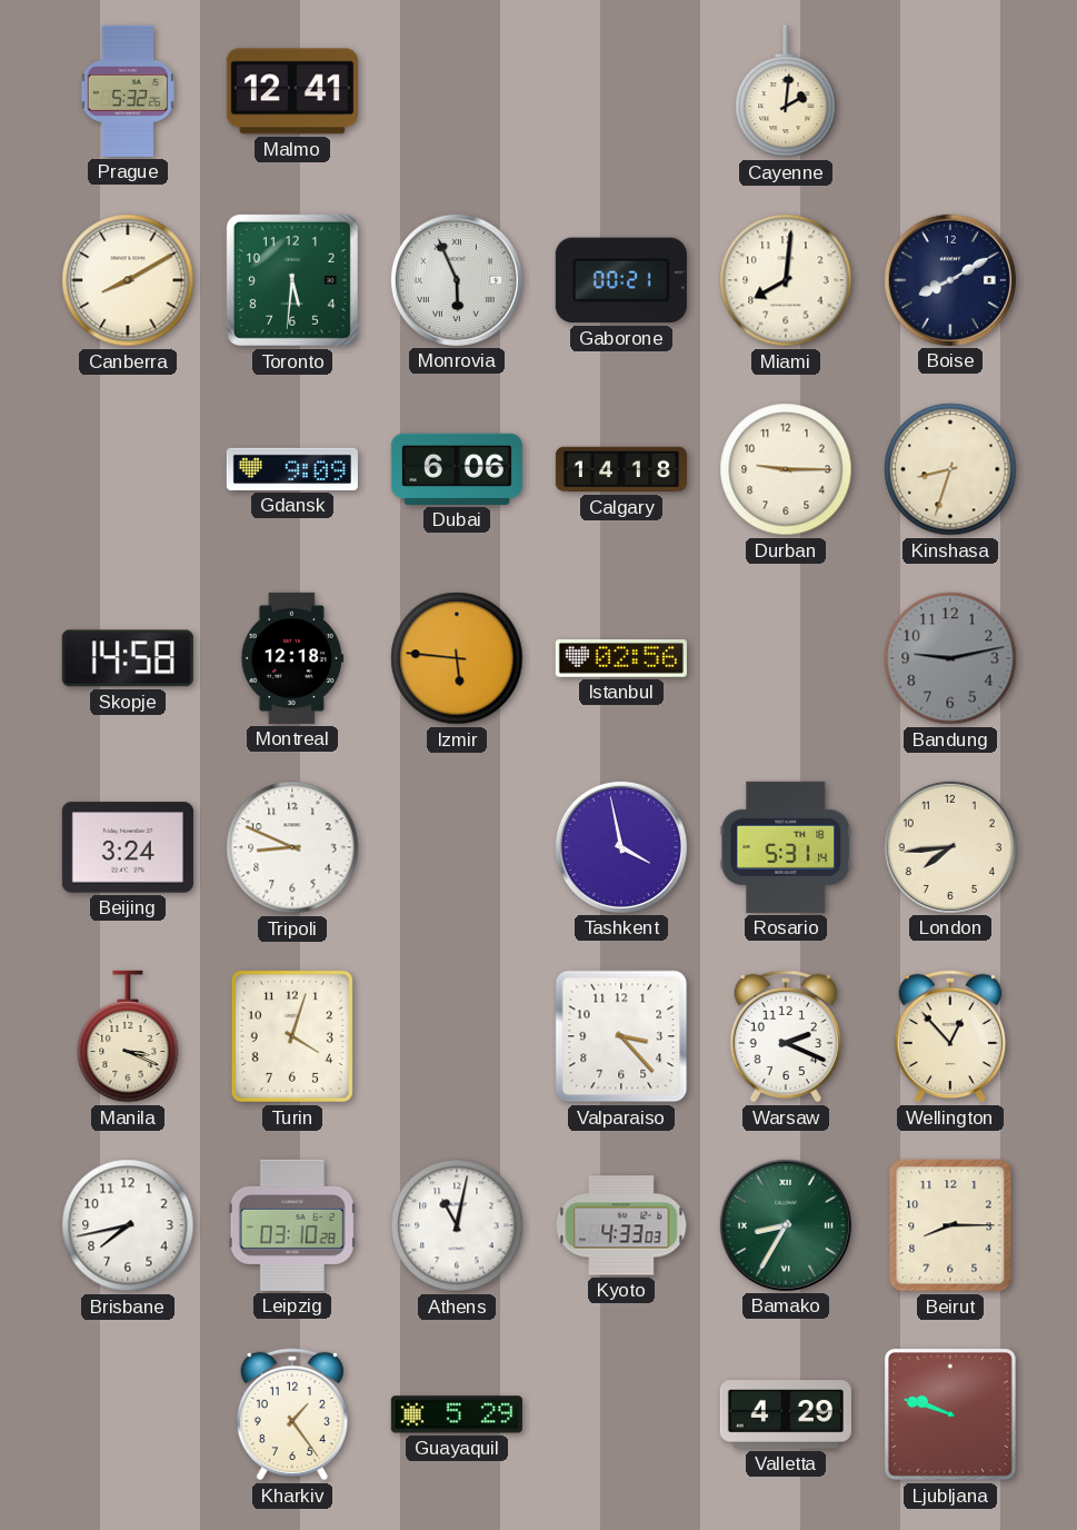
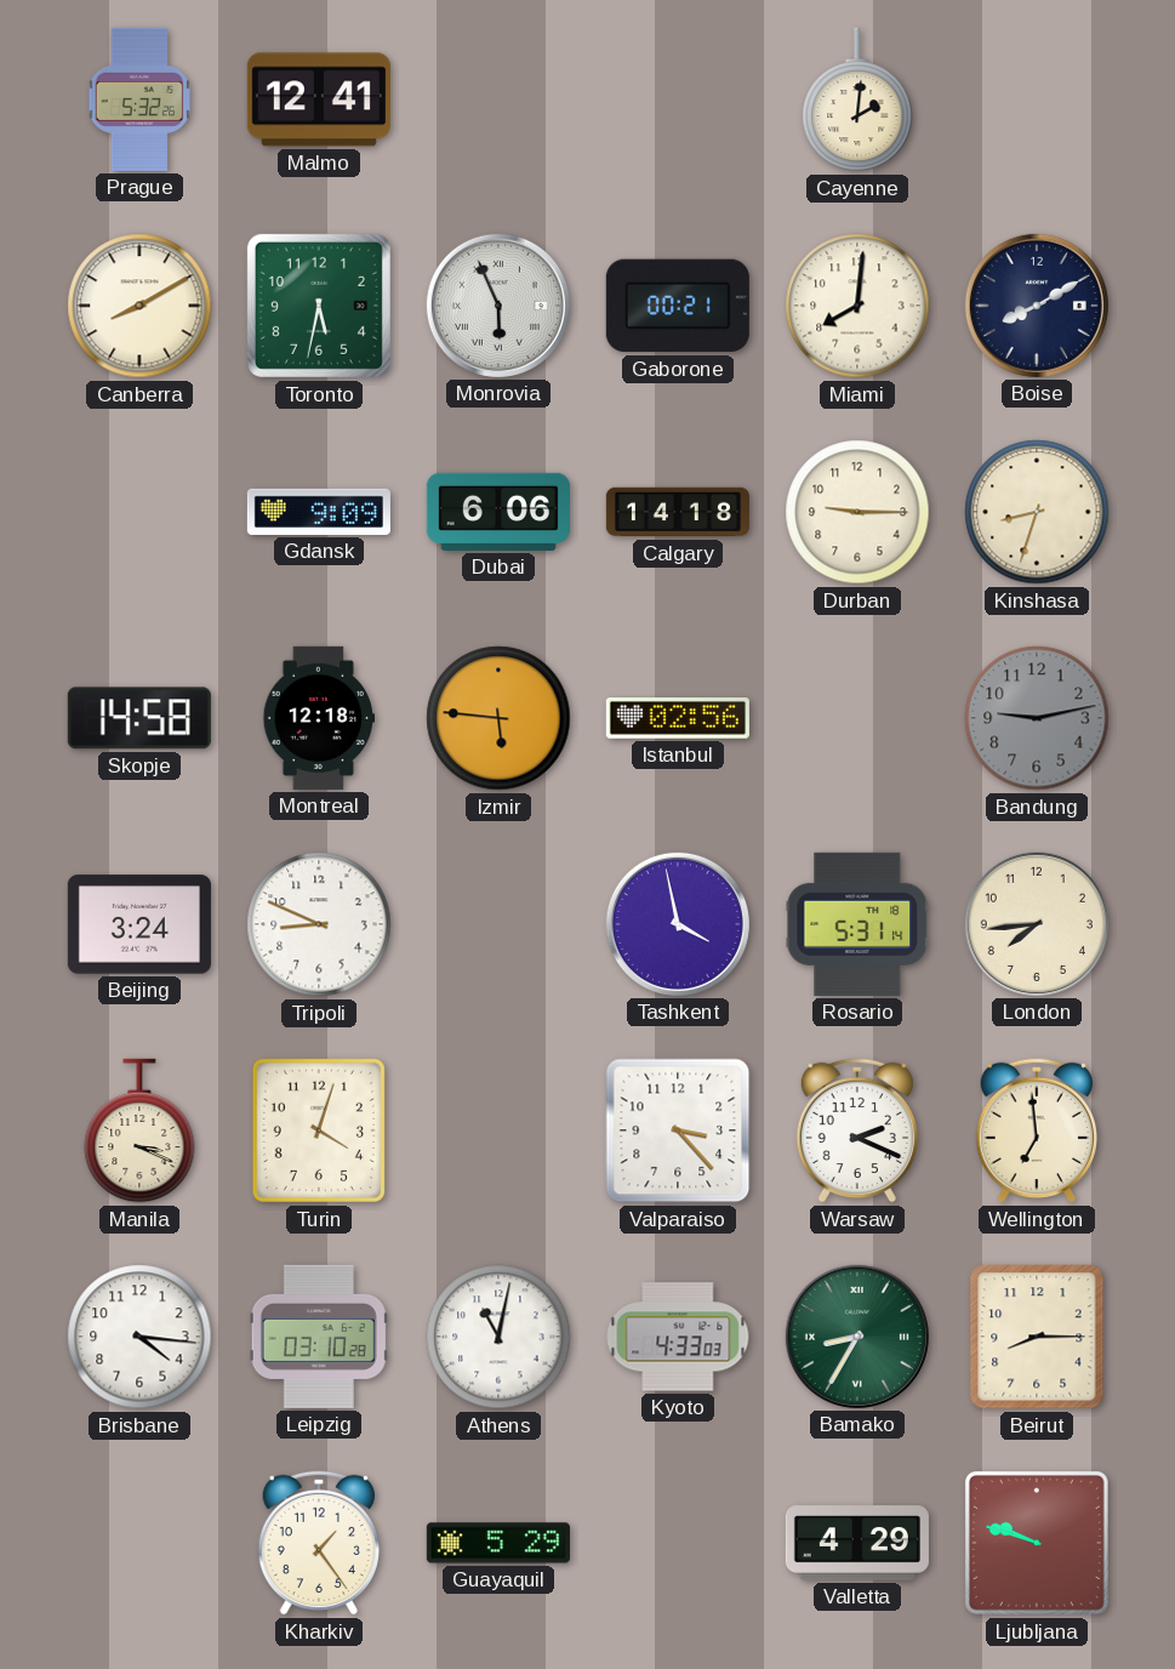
Toronto: 5:31 -> 5:32 (319, 306)
Wellington: 12:53 -> 6:59 (1036, 1130)
Brisbane: 7:43 -> 4:16 (139, 1337)
